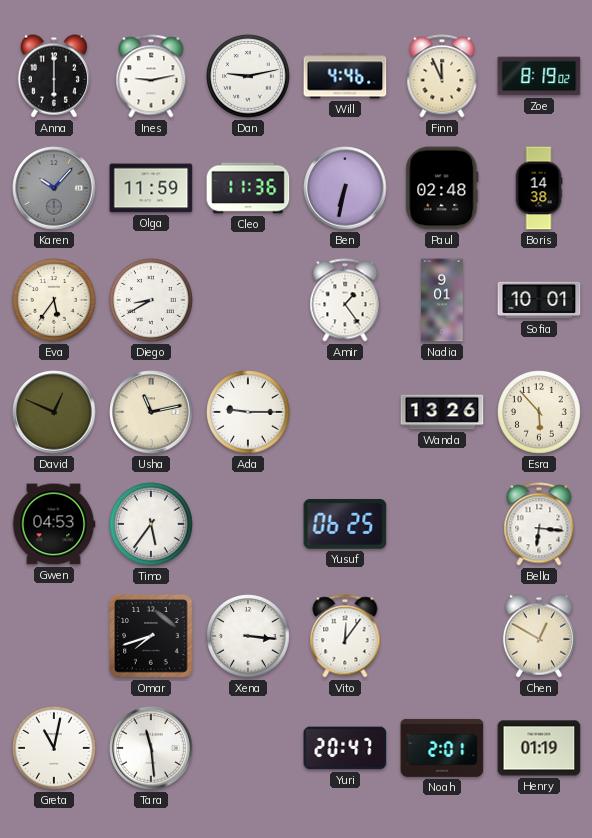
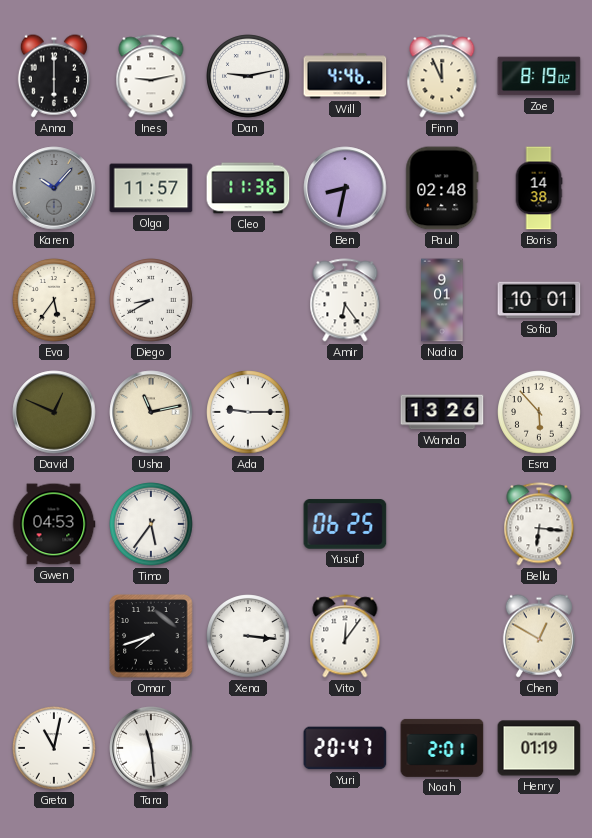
Olga: 11:59 -> 11:57 (151, 188)
Ben: 6:32 -> 8:32 (345, 188)
Amir: 1:24 -> 6:24 (345, 300)
